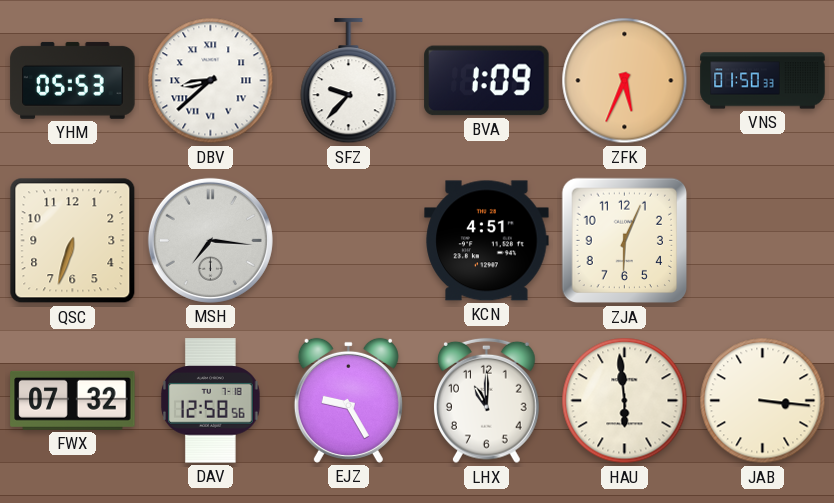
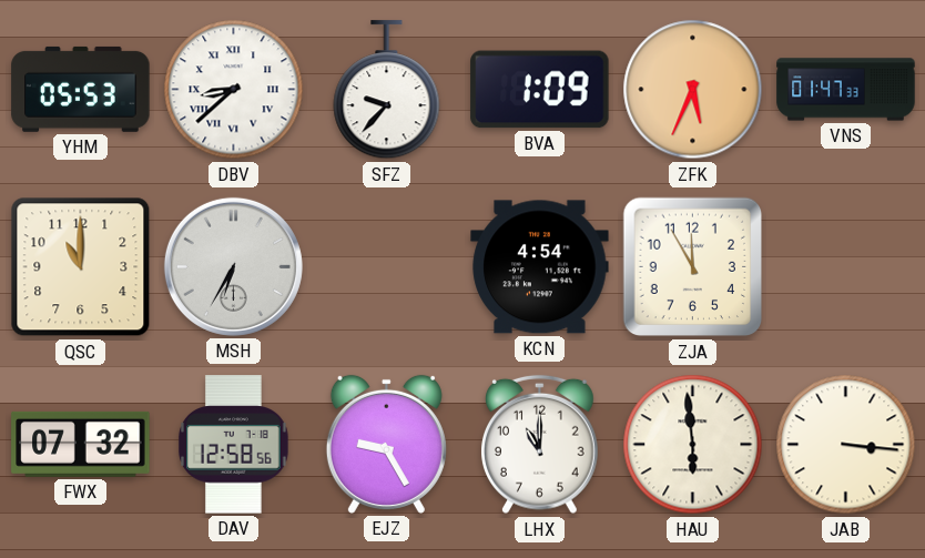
VNS: 01:50 -> 01:47 (846, 90)
QSC: 6:33 -> 11:00 (81, 267)
MSH: 7:16 -> 6:35 (233, 266)
KCN: 4:51 -> 4:54 (540, 267)
ZJA: 6:04 -> 11:55 (693, 267)
